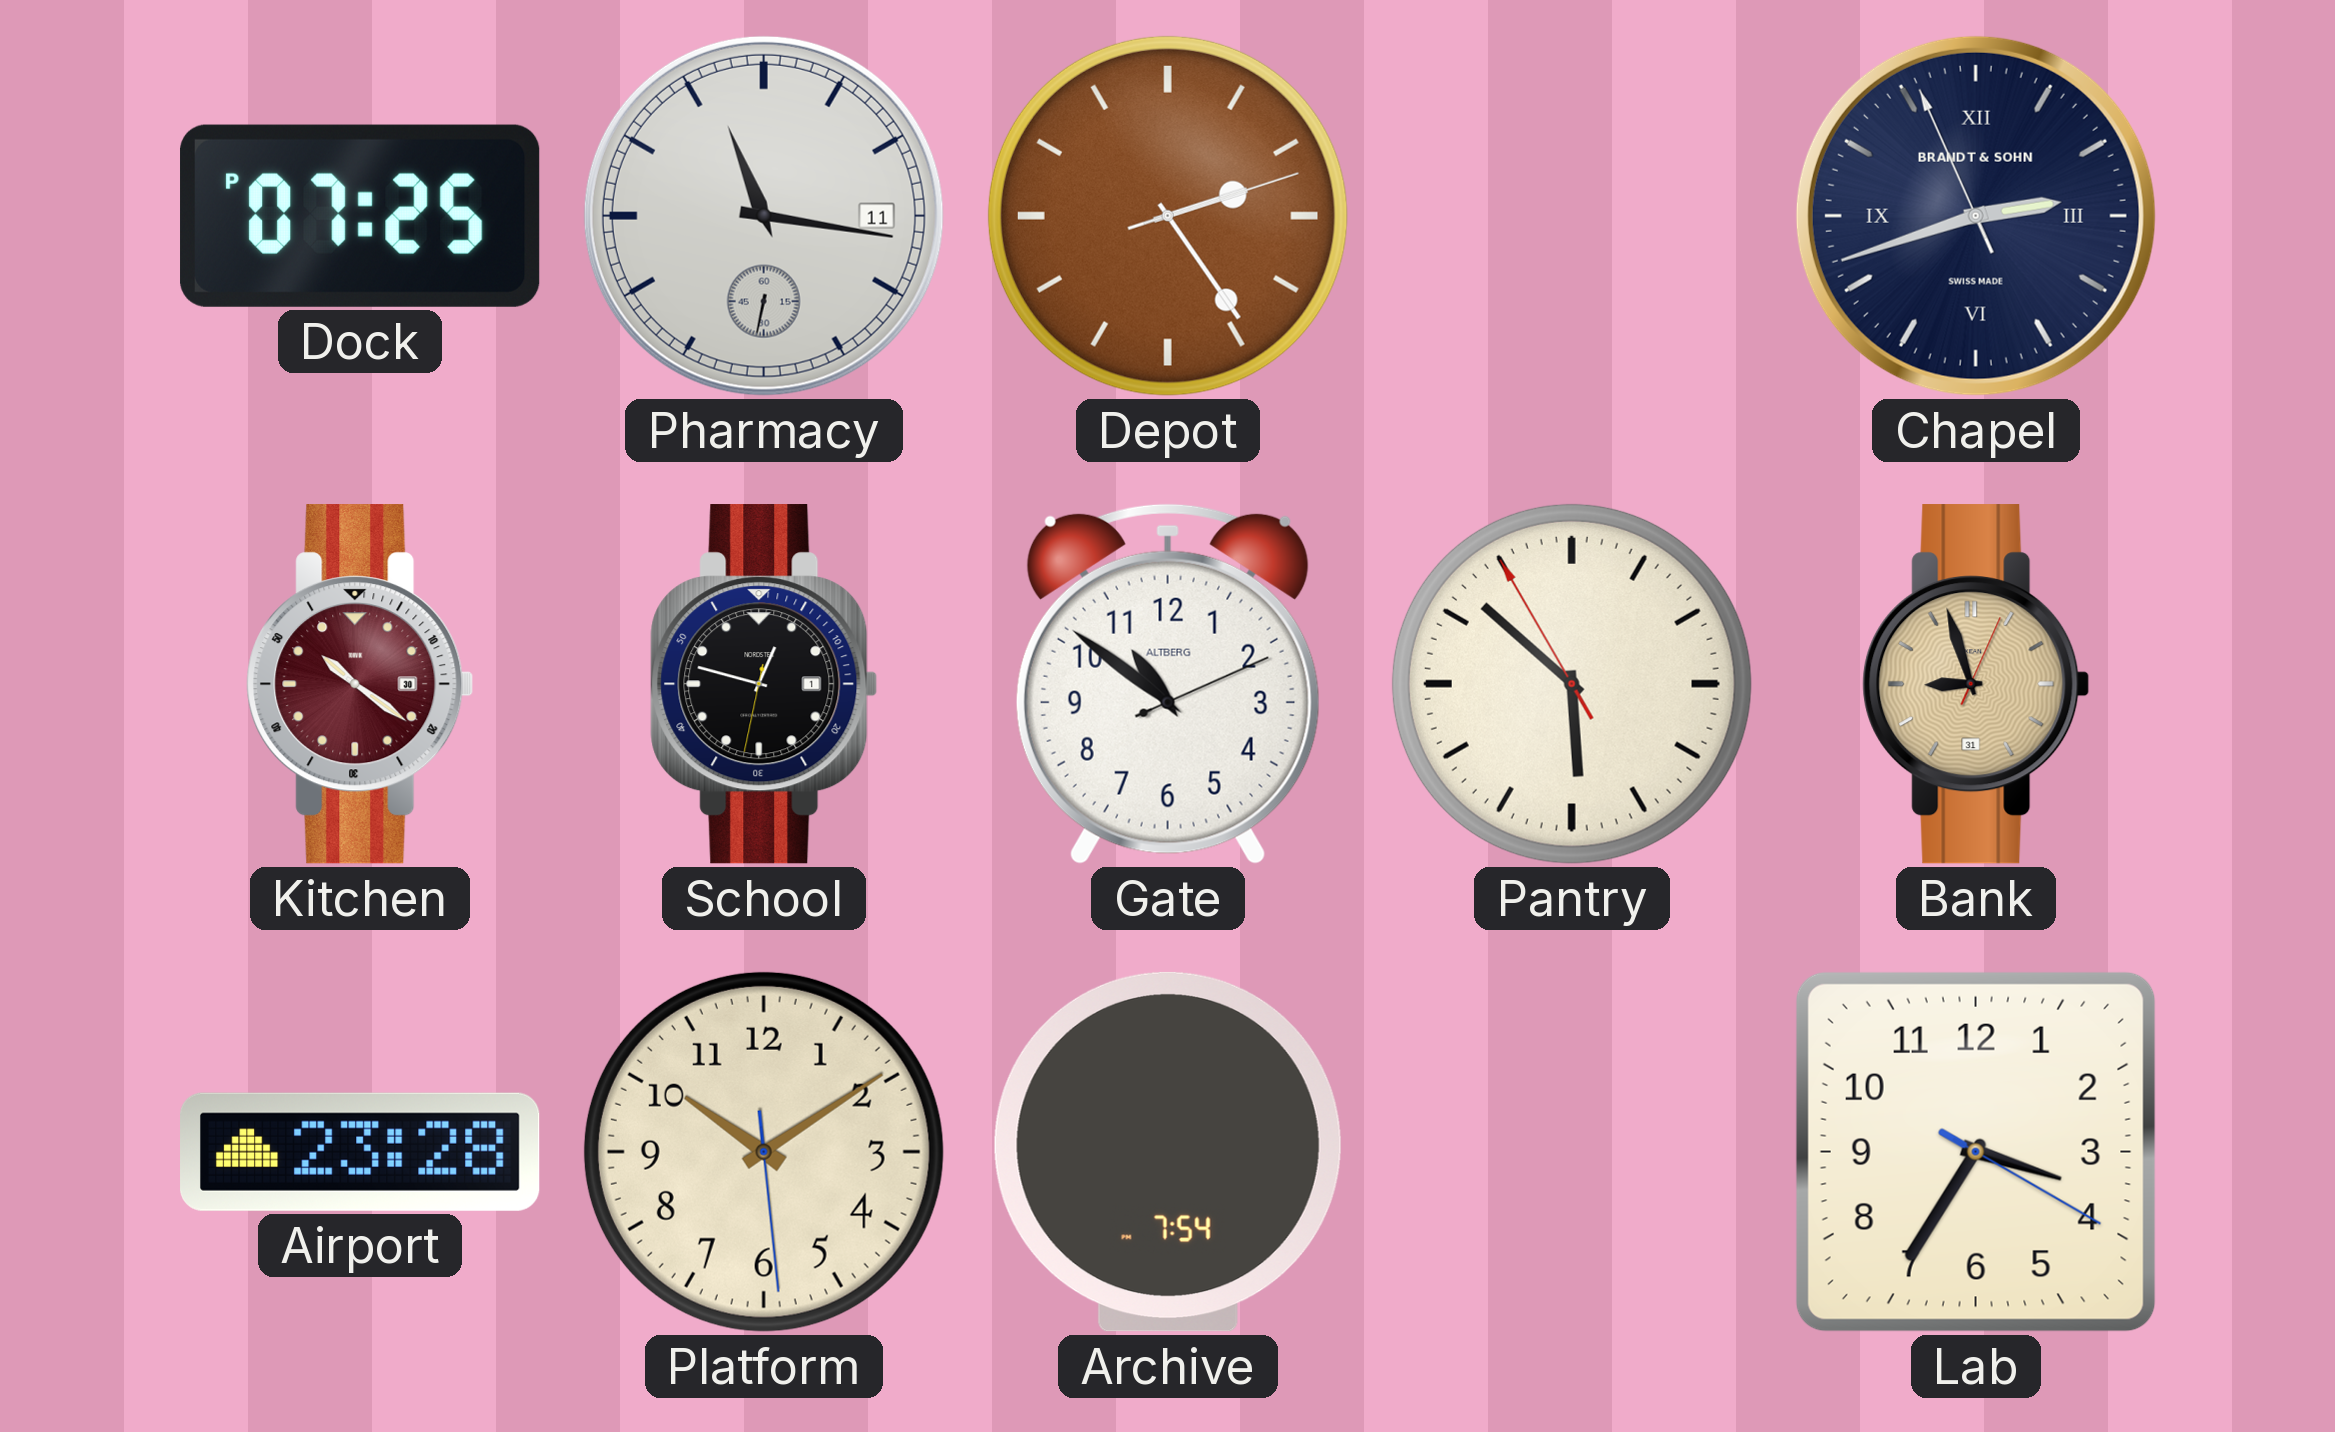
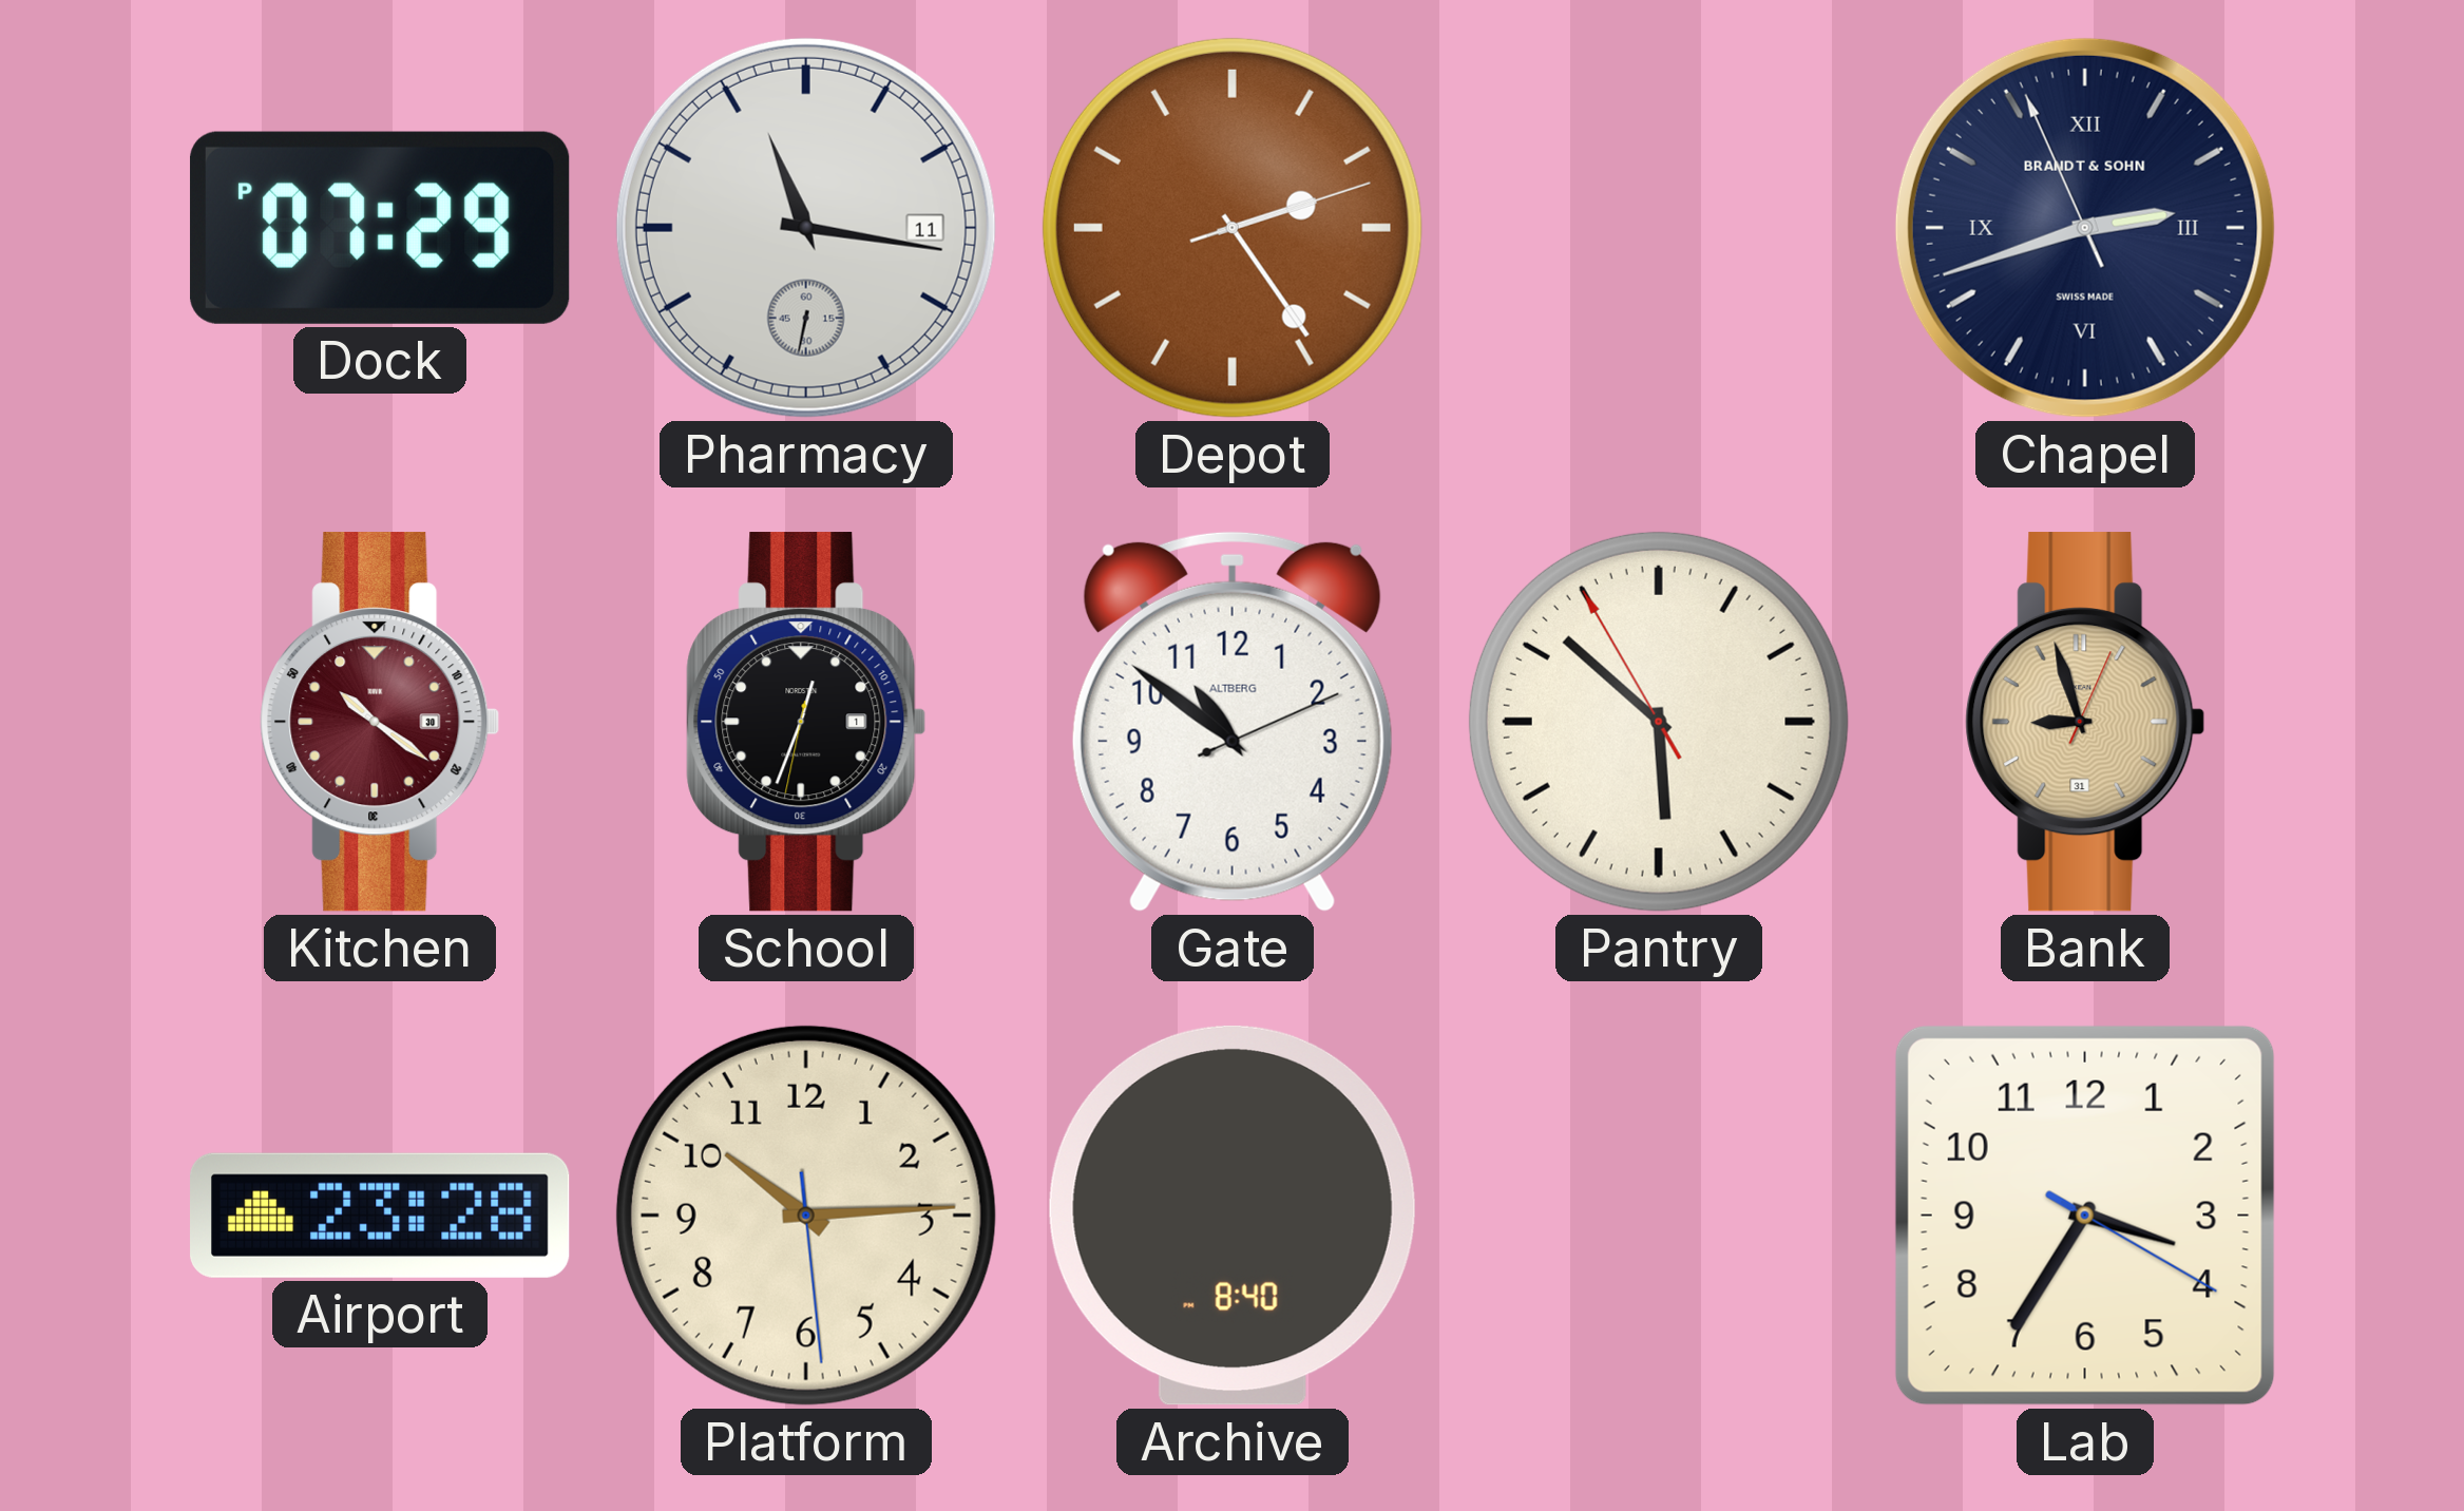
Dock: 07:25 -> 07:29 (380, 228)
School: 12:47 -> 12:33 (806, 722)
Platform: 10:09 -> 10:14 (806, 1216)
Archive: 7:54 -> 8:40 (1233, 1216)
